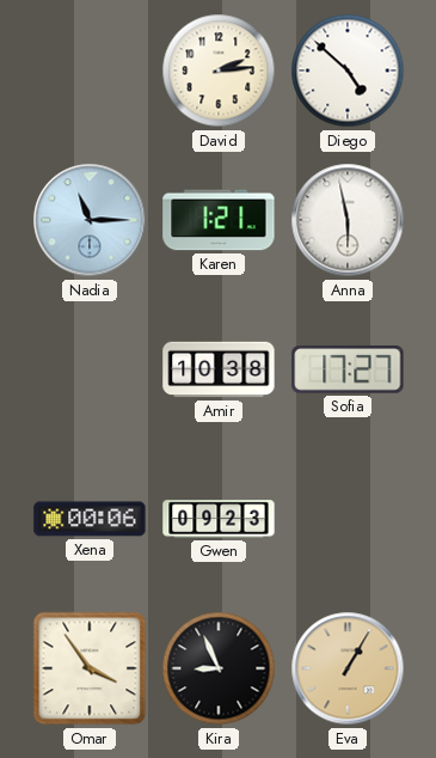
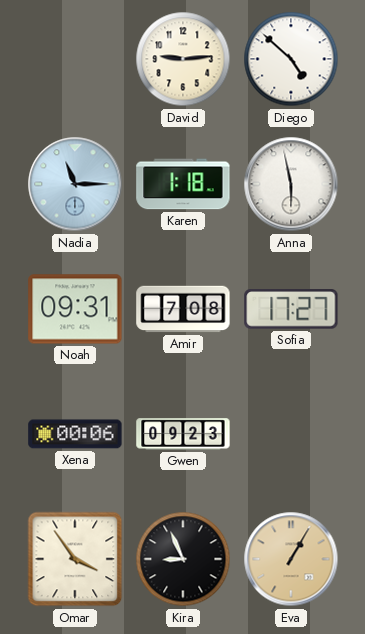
David: 2:14 -> 9:14 (183, 59)
Karen: 1:21 -> 1:18 (183, 184)
Noah: none -> 09:31 (75, 309)
Amir: 10:38 -> 7:08 (183, 309)
